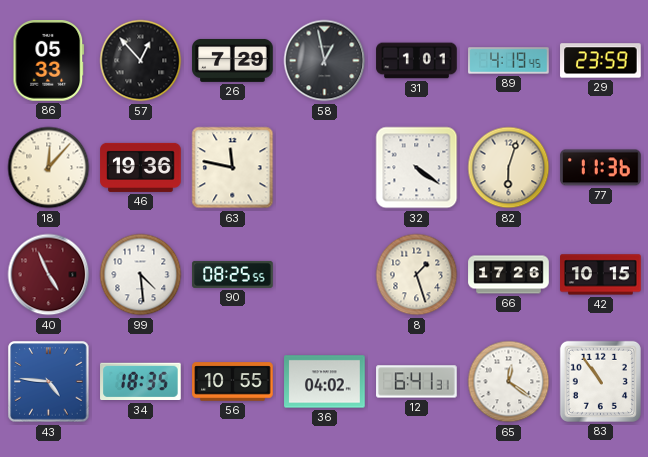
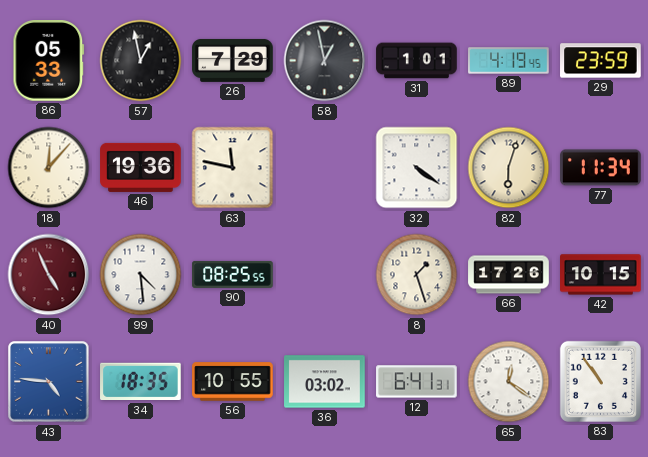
57: 12:53 -> 12:58 (141, 61)
77: 11:36 -> 11:34 (601, 168)
36: 04:02 -> 03:02 (325, 382)
